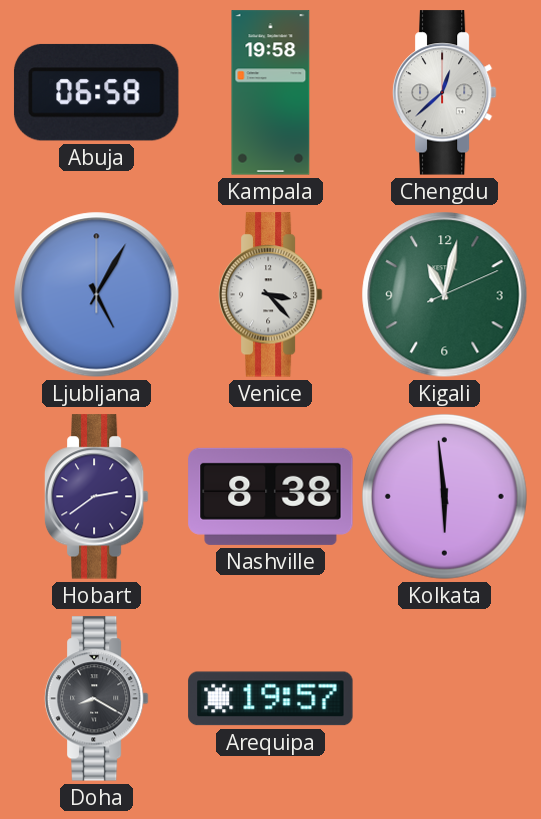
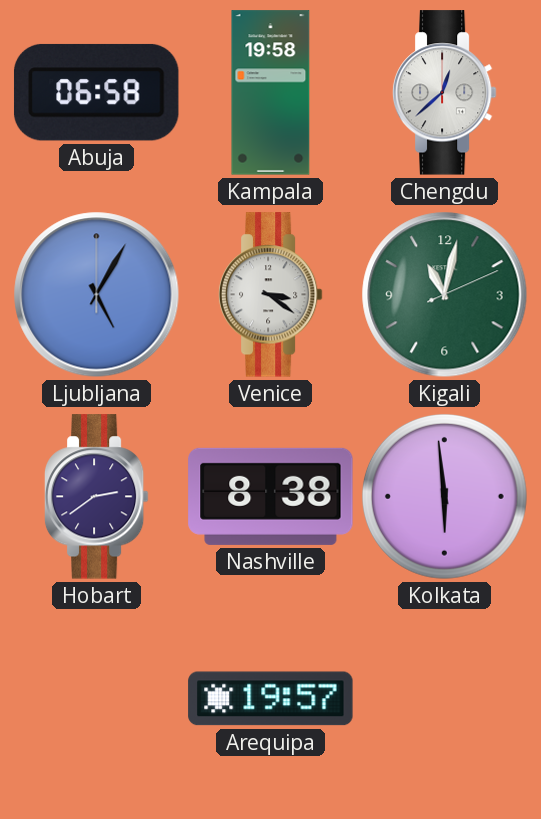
Venice: 3:23 -> 3:21 (270, 295)
Doha: 8:20 -> none (96, 699)
